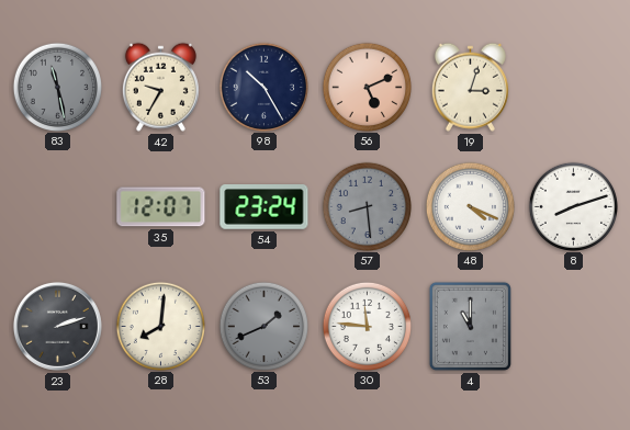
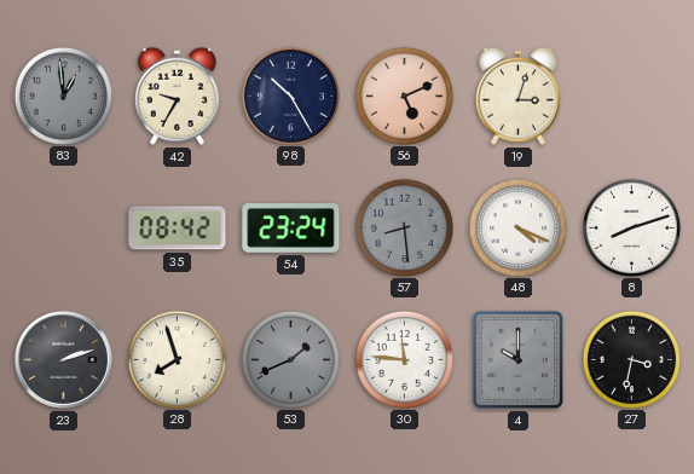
83: 11:28 -> 12:59 (63, 96)
35: 12:07 -> 08:42 (178, 229)
28: 8:01 -> 7:57 (177, 359)
4: 11:00 -> 10:00 (517, 359)
27: none -> 3:32 (631, 359)
